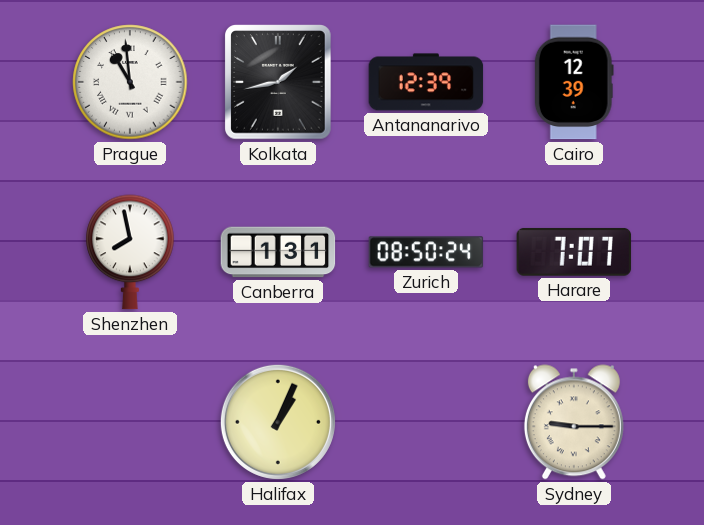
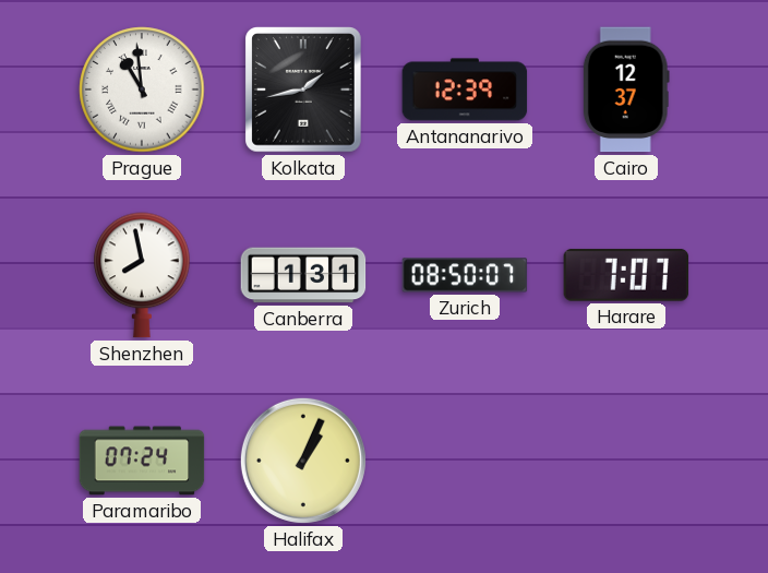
Cairo: 12:39 -> 12:37 (626, 89)
Zurich: 08:50:24 -> 08:50:07 (465, 275)
Paramaribo: none -> 07:24 (142, 461)
Sydney: 9:15 -> none (574, 422)
